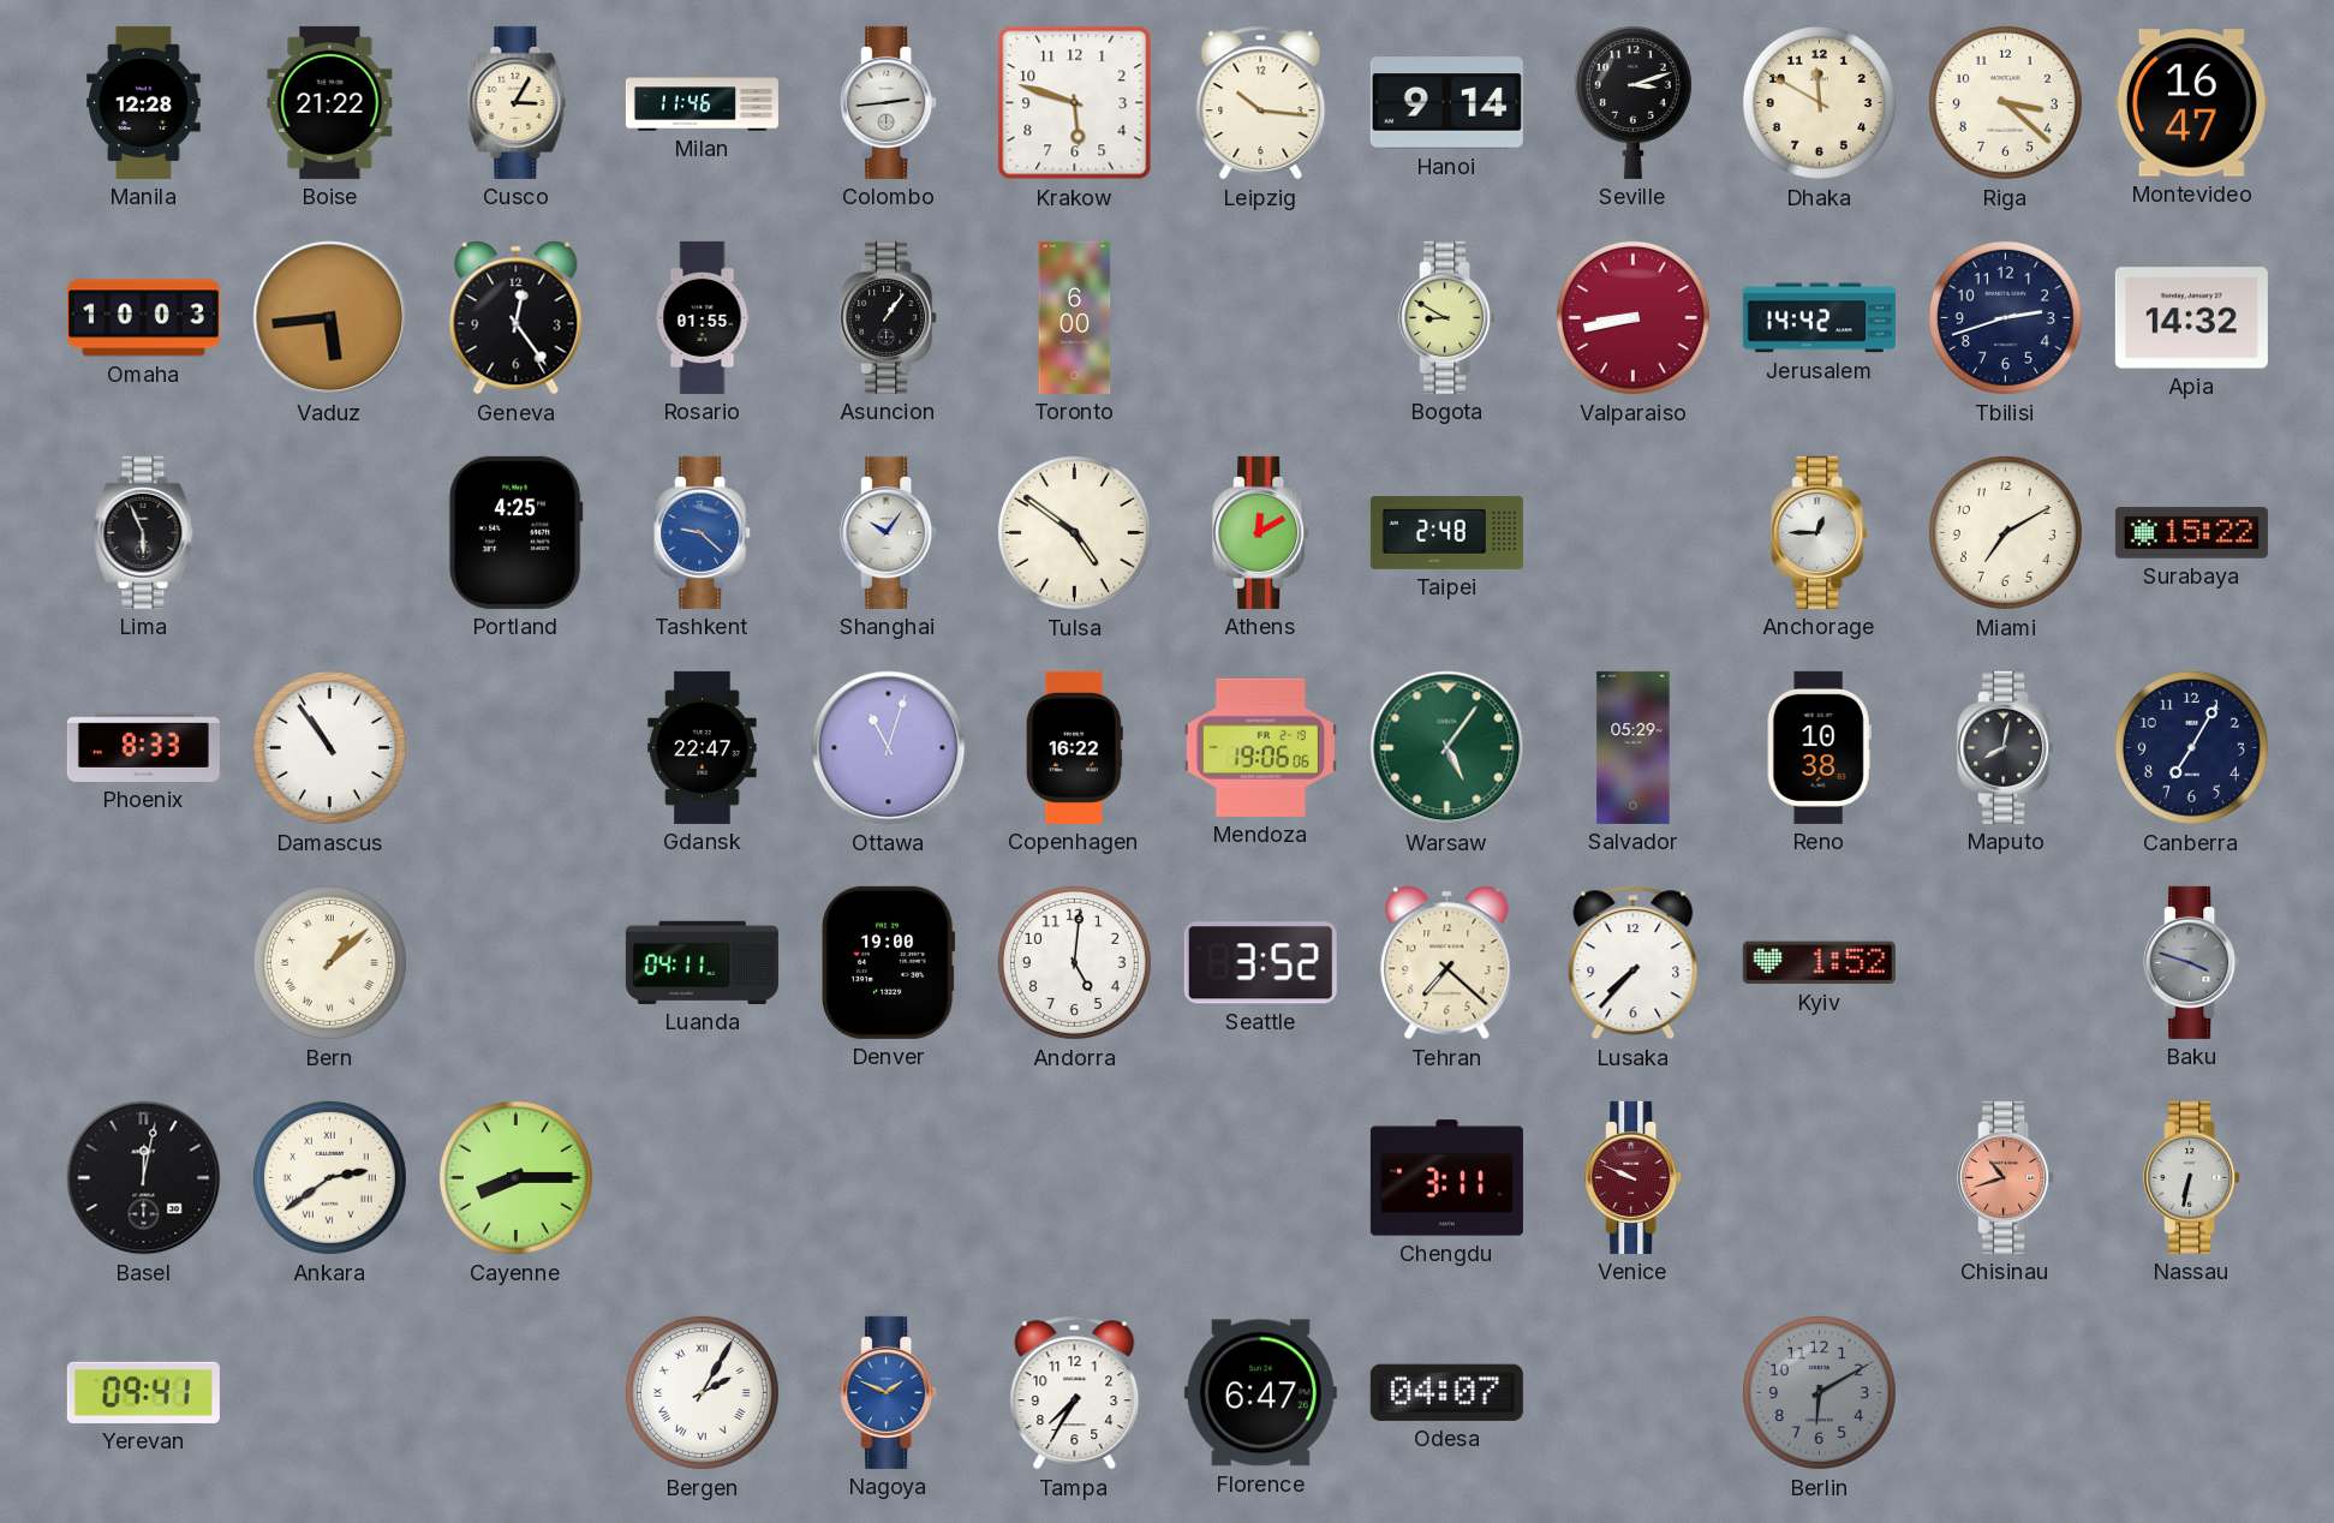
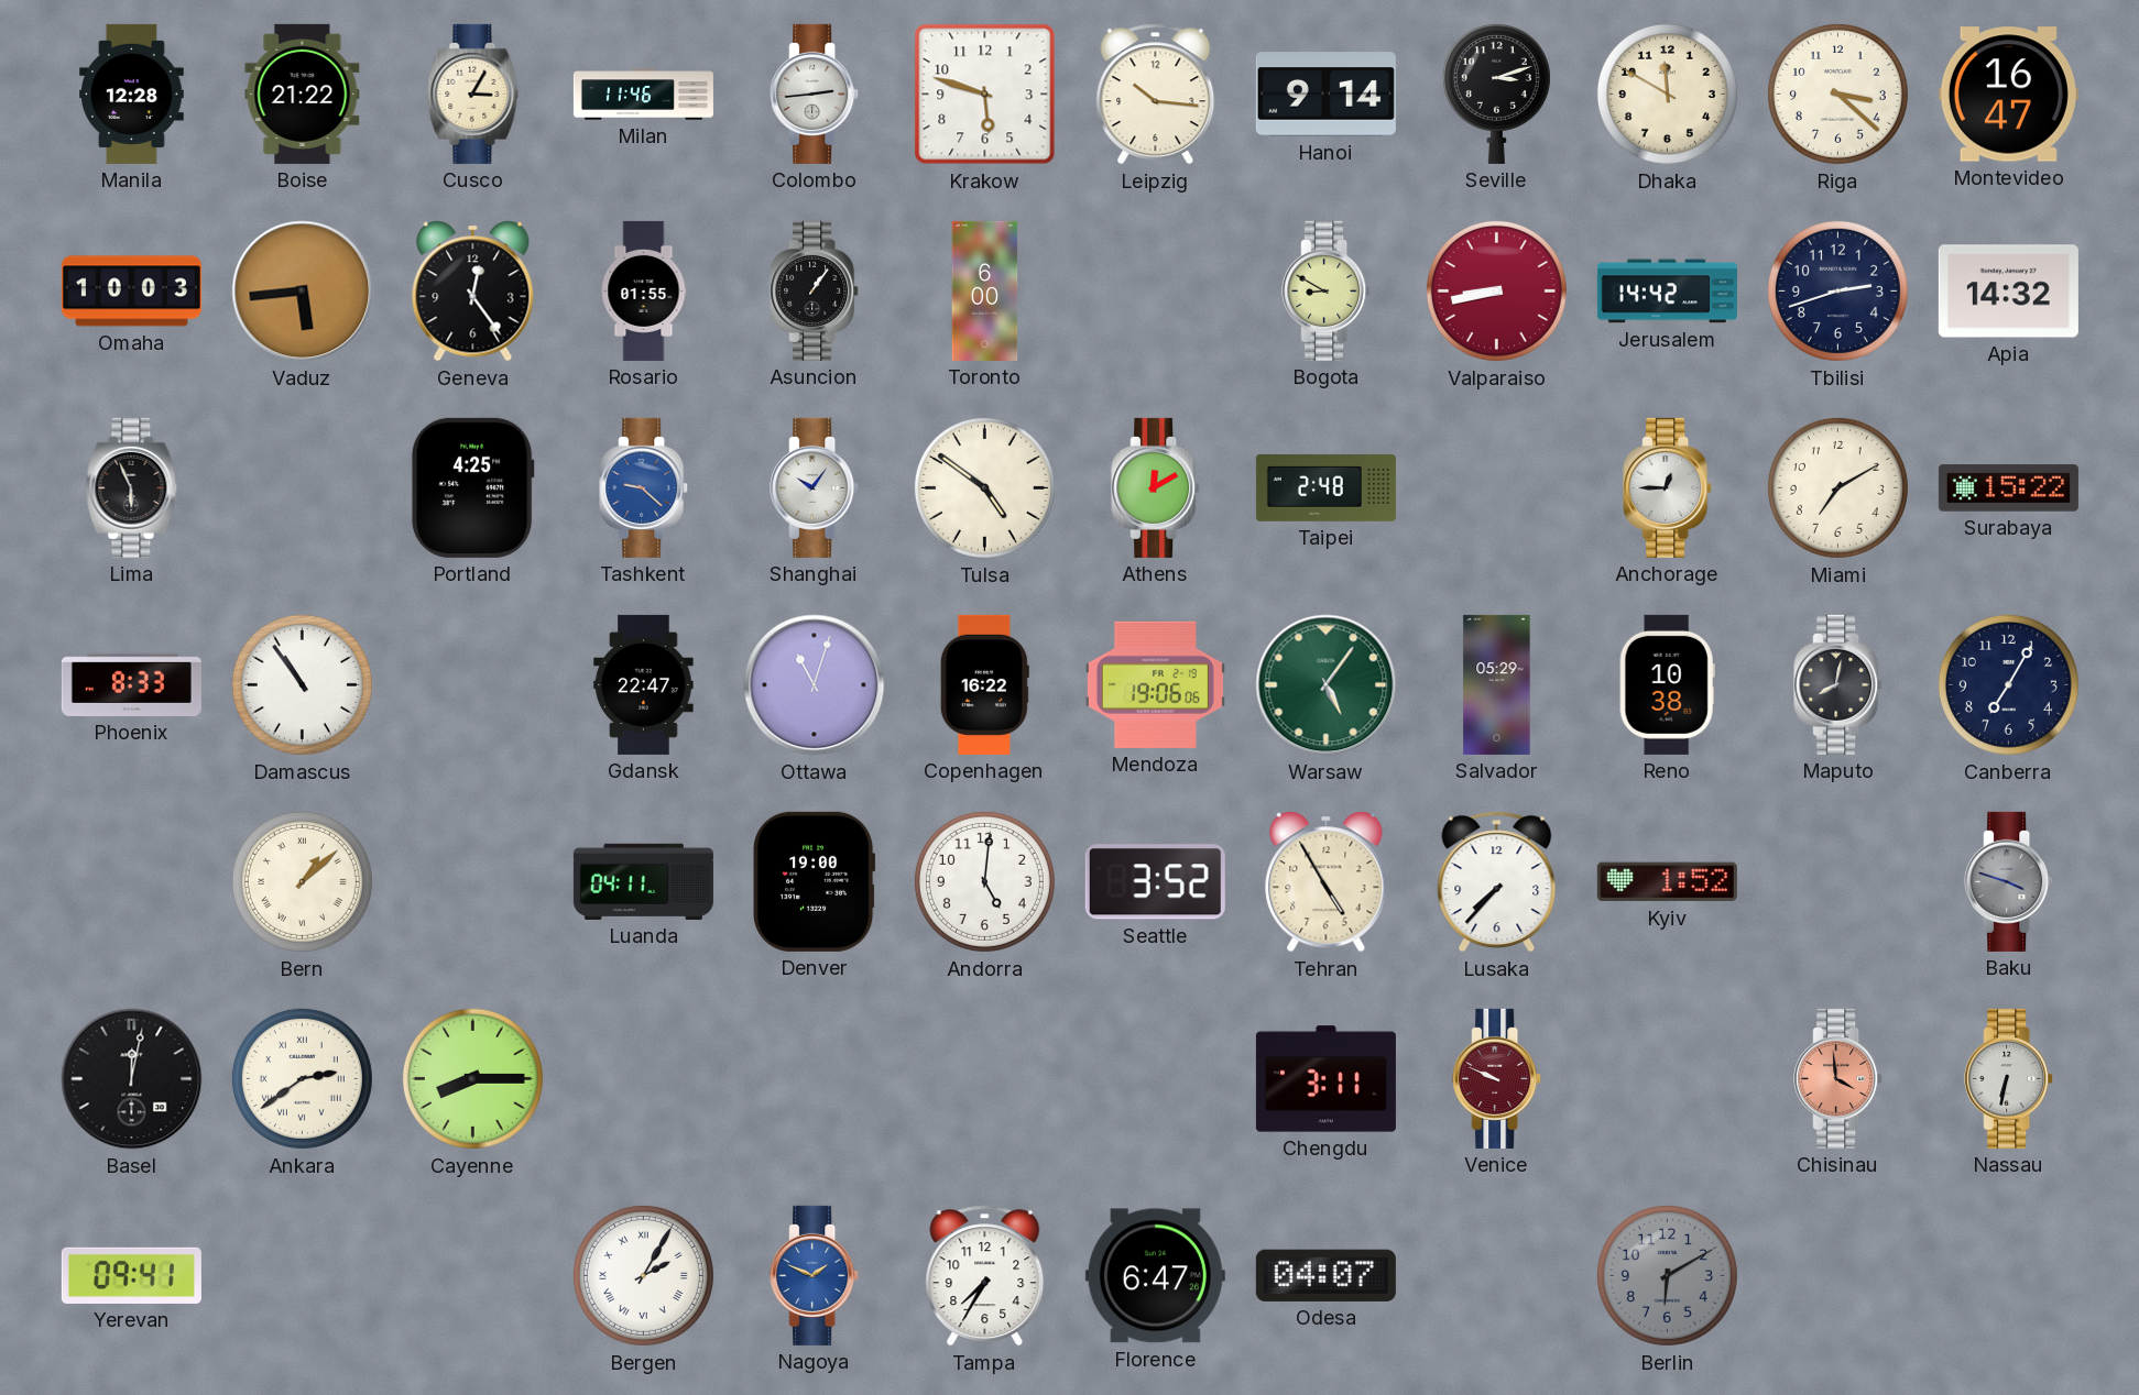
Tehran: 7:22 -> 4:55 (1327, 882)
Chisinau: 10:42 -> 3:59 (1838, 1078)
